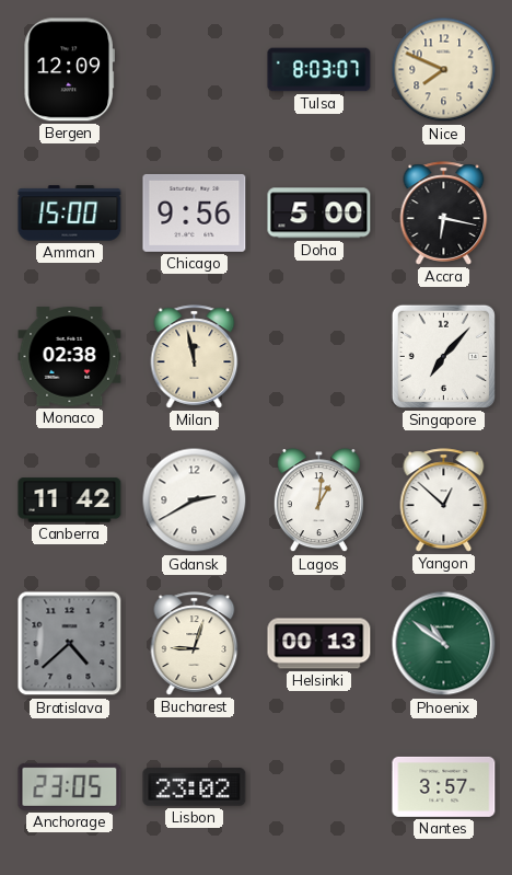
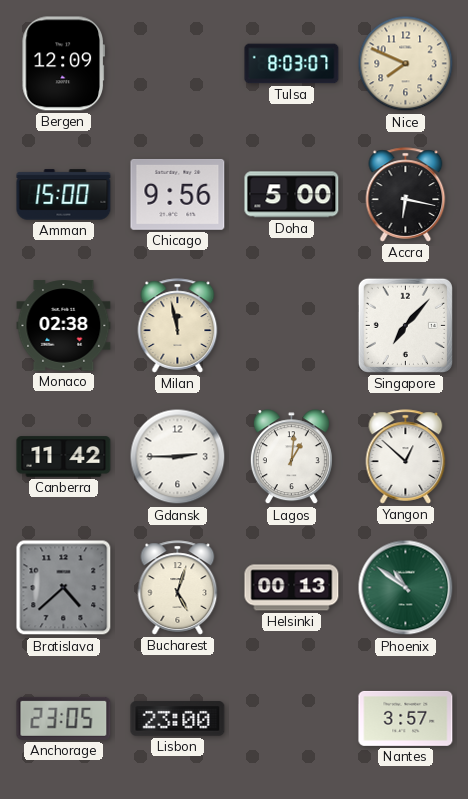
Gdansk: 2:40 -> 2:45 (178, 457)
Bucharest: 9:03 -> 5:03 (178, 588)
Lisbon: 23:02 -> 23:00 (178, 719)
